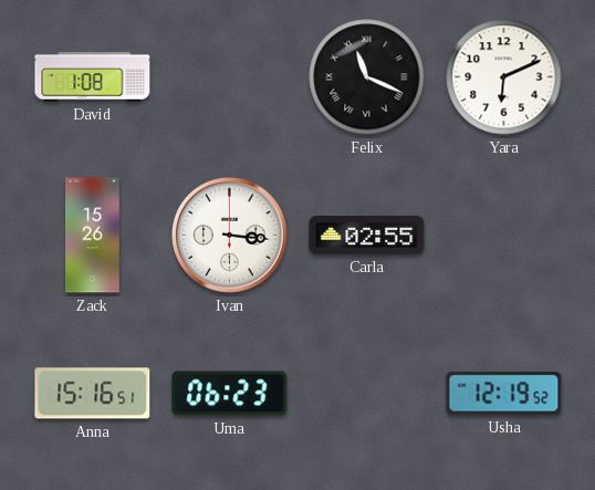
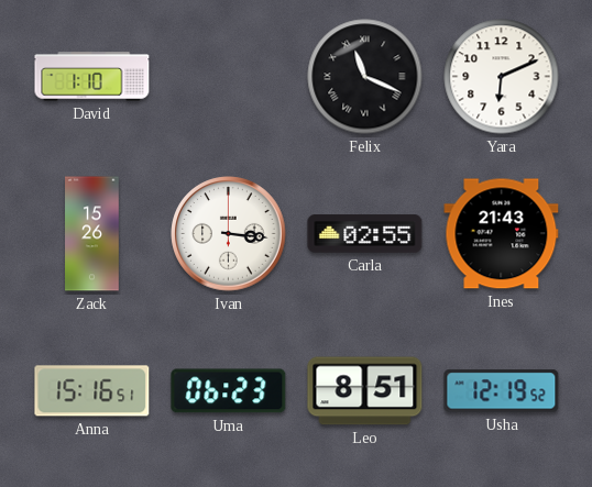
David: 1:08 -> 1:10 (92, 77)
Ines: none -> 21:43 (502, 234)
Leo: none -> 8:51 (365, 391)
